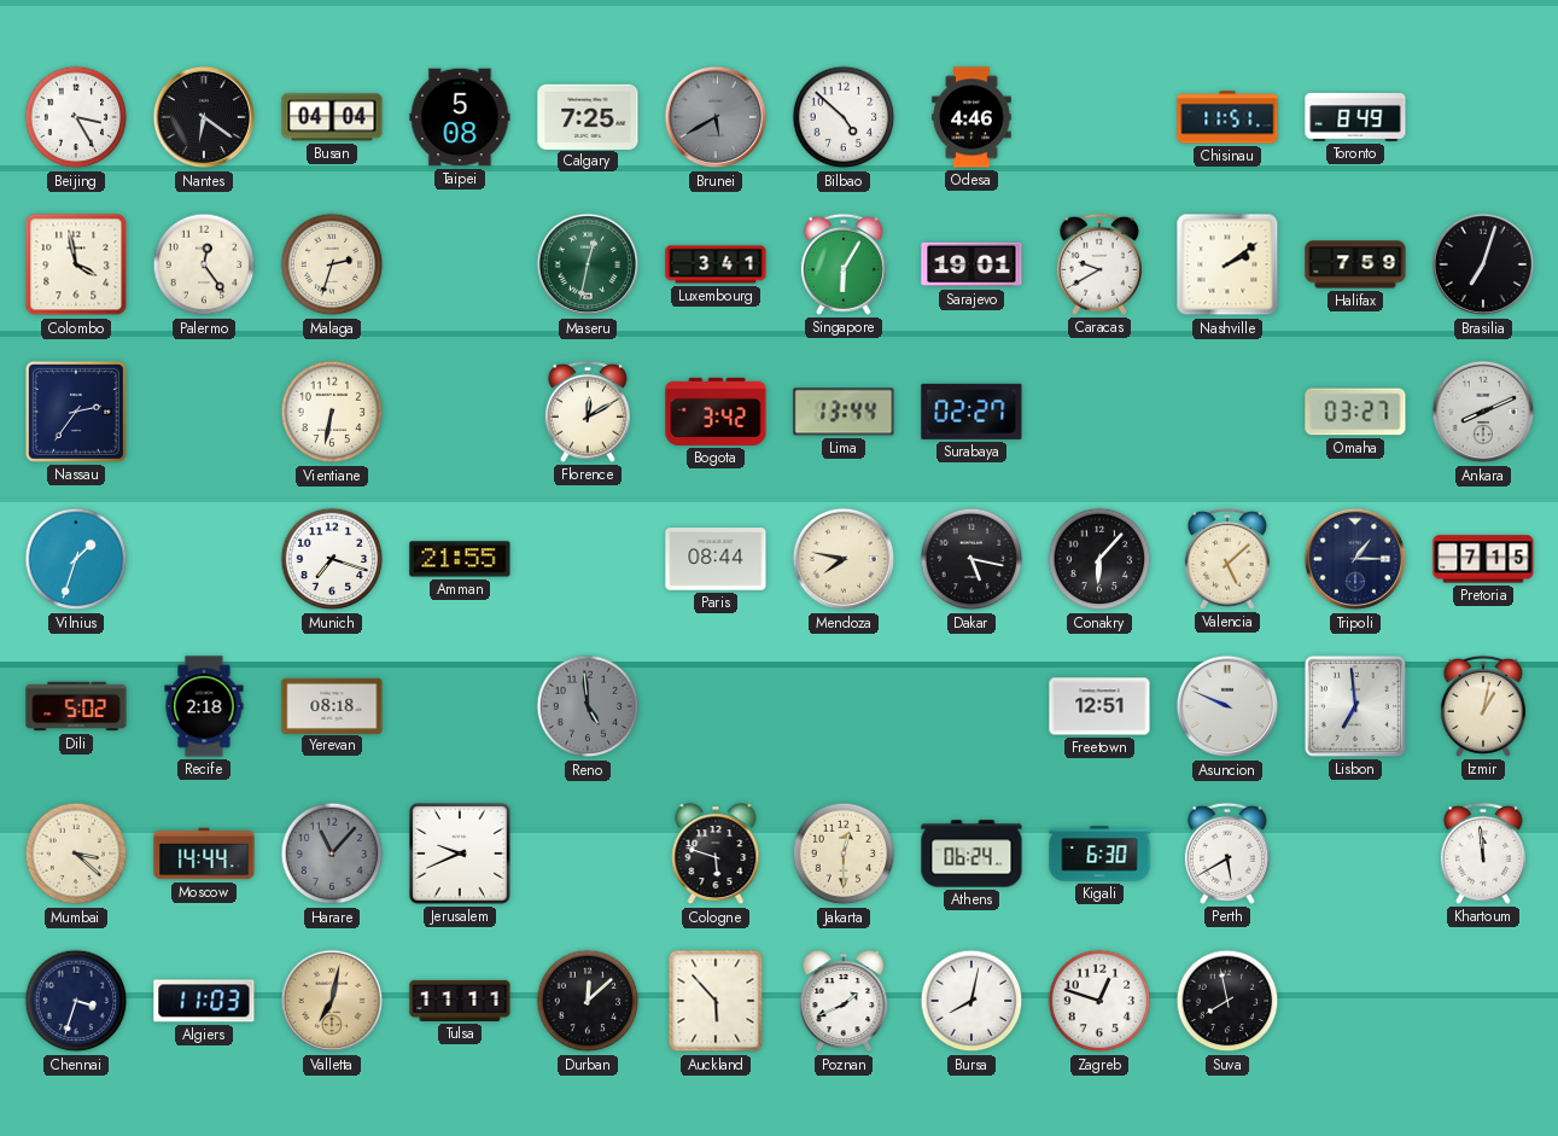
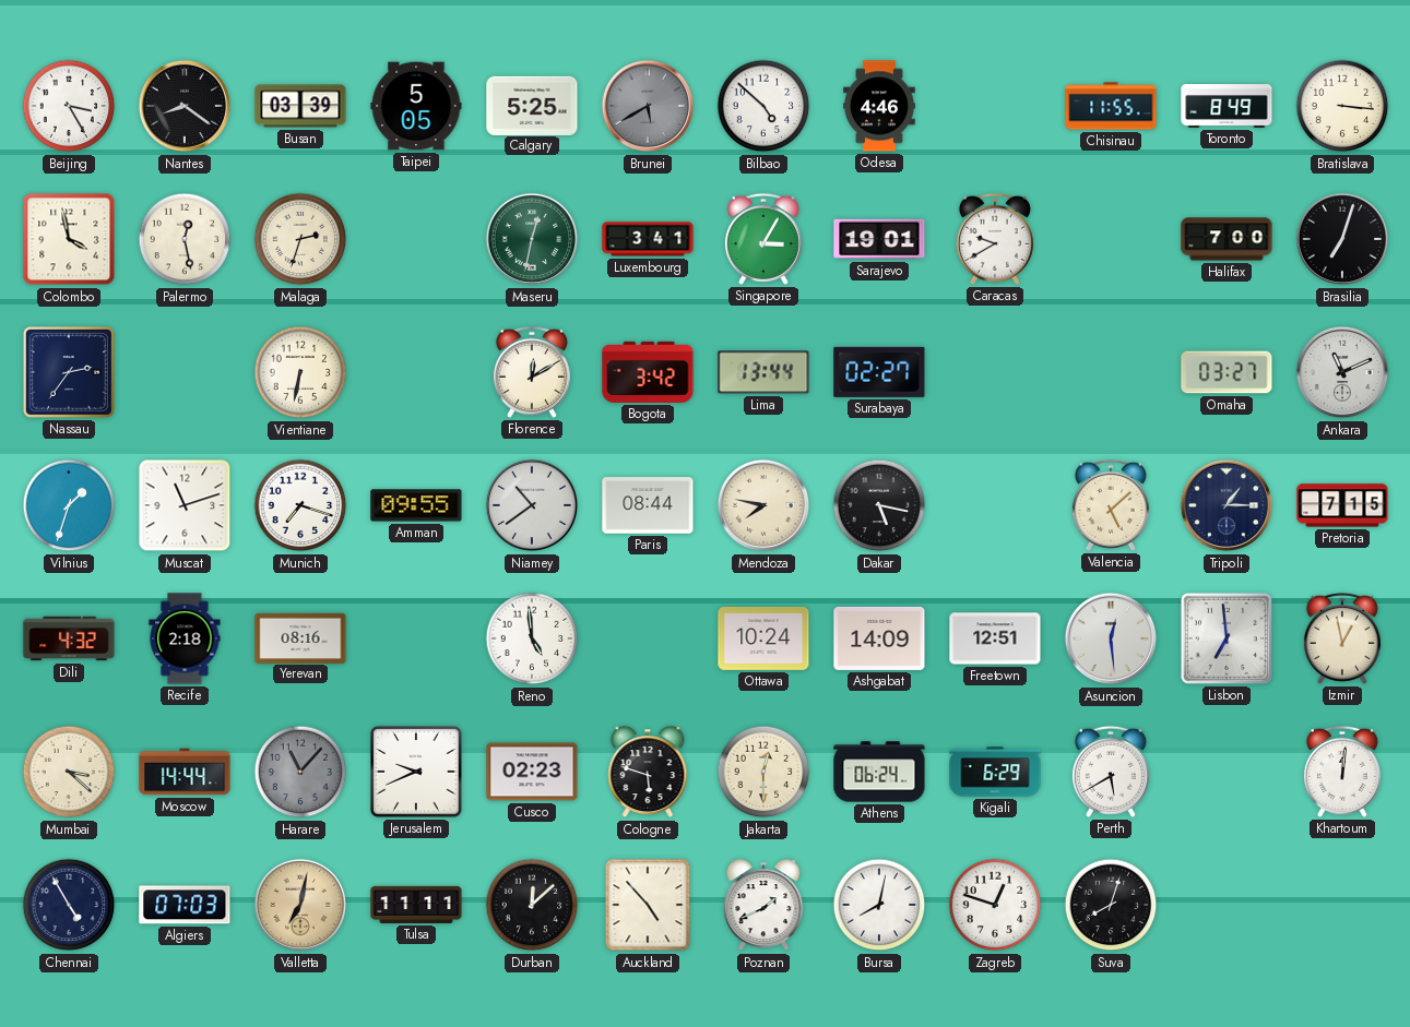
Nantes: 6:21 -> 8:21 (185, 106)
Busan: 04:04 -> 03:39 (300, 106)
Taipei: 5:08 -> 5:05 (416, 106)
Calgary: 7:25 -> 5:25 (532, 105)
Chisinau: 11:51 -> 11:55 (1111, 106)
Bratislava: none -> 3:16 (1342, 106)
Palermo: 12:24 -> 12:28 (185, 239)
Singapore: 6:05 -> 3:05 (763, 239)
Nashville: 2:09 -> none (1227, 264)
Halifax: 7:59 -> 7:00 (1227, 239)
Ankara: 8:11 -> 11:11 (1342, 372)
Muscat: none -> 11:12 (185, 505)
Amman: 21:55 -> 09:55 (416, 505)
Niamey: none -> 10:39 (532, 505)
Conakry: 6:07 -> none (1099, 559)
Dili: 5:02 -> 4:32 (69, 638)
Yerevan: 08:18 -> 08:16 (300, 637)
Reno dial: grey -> white (532, 638)
Ottawa: none -> 10:24 (763, 638)
Ashgabat: none -> 14:09 (879, 638)
Asuncion: 9:49 -> 12:29 (1111, 638)
Izmir: 1:02 -> 12:58 (1342, 638)
Cusco: none -> 02:23 (532, 772)
Kigali: 6:30 -> 6:29 (995, 772)
Khartoum: 11:59 -> 12:01 (1342, 772)
Chennai: 3:33 -> 4:55 (69, 905)
Algiers: 11:03 -> 07:03 (185, 905)
Auckland: 5:53 -> 4:53 (648, 905)
Suva: 7:58 -> 8:03 (1111, 905)
